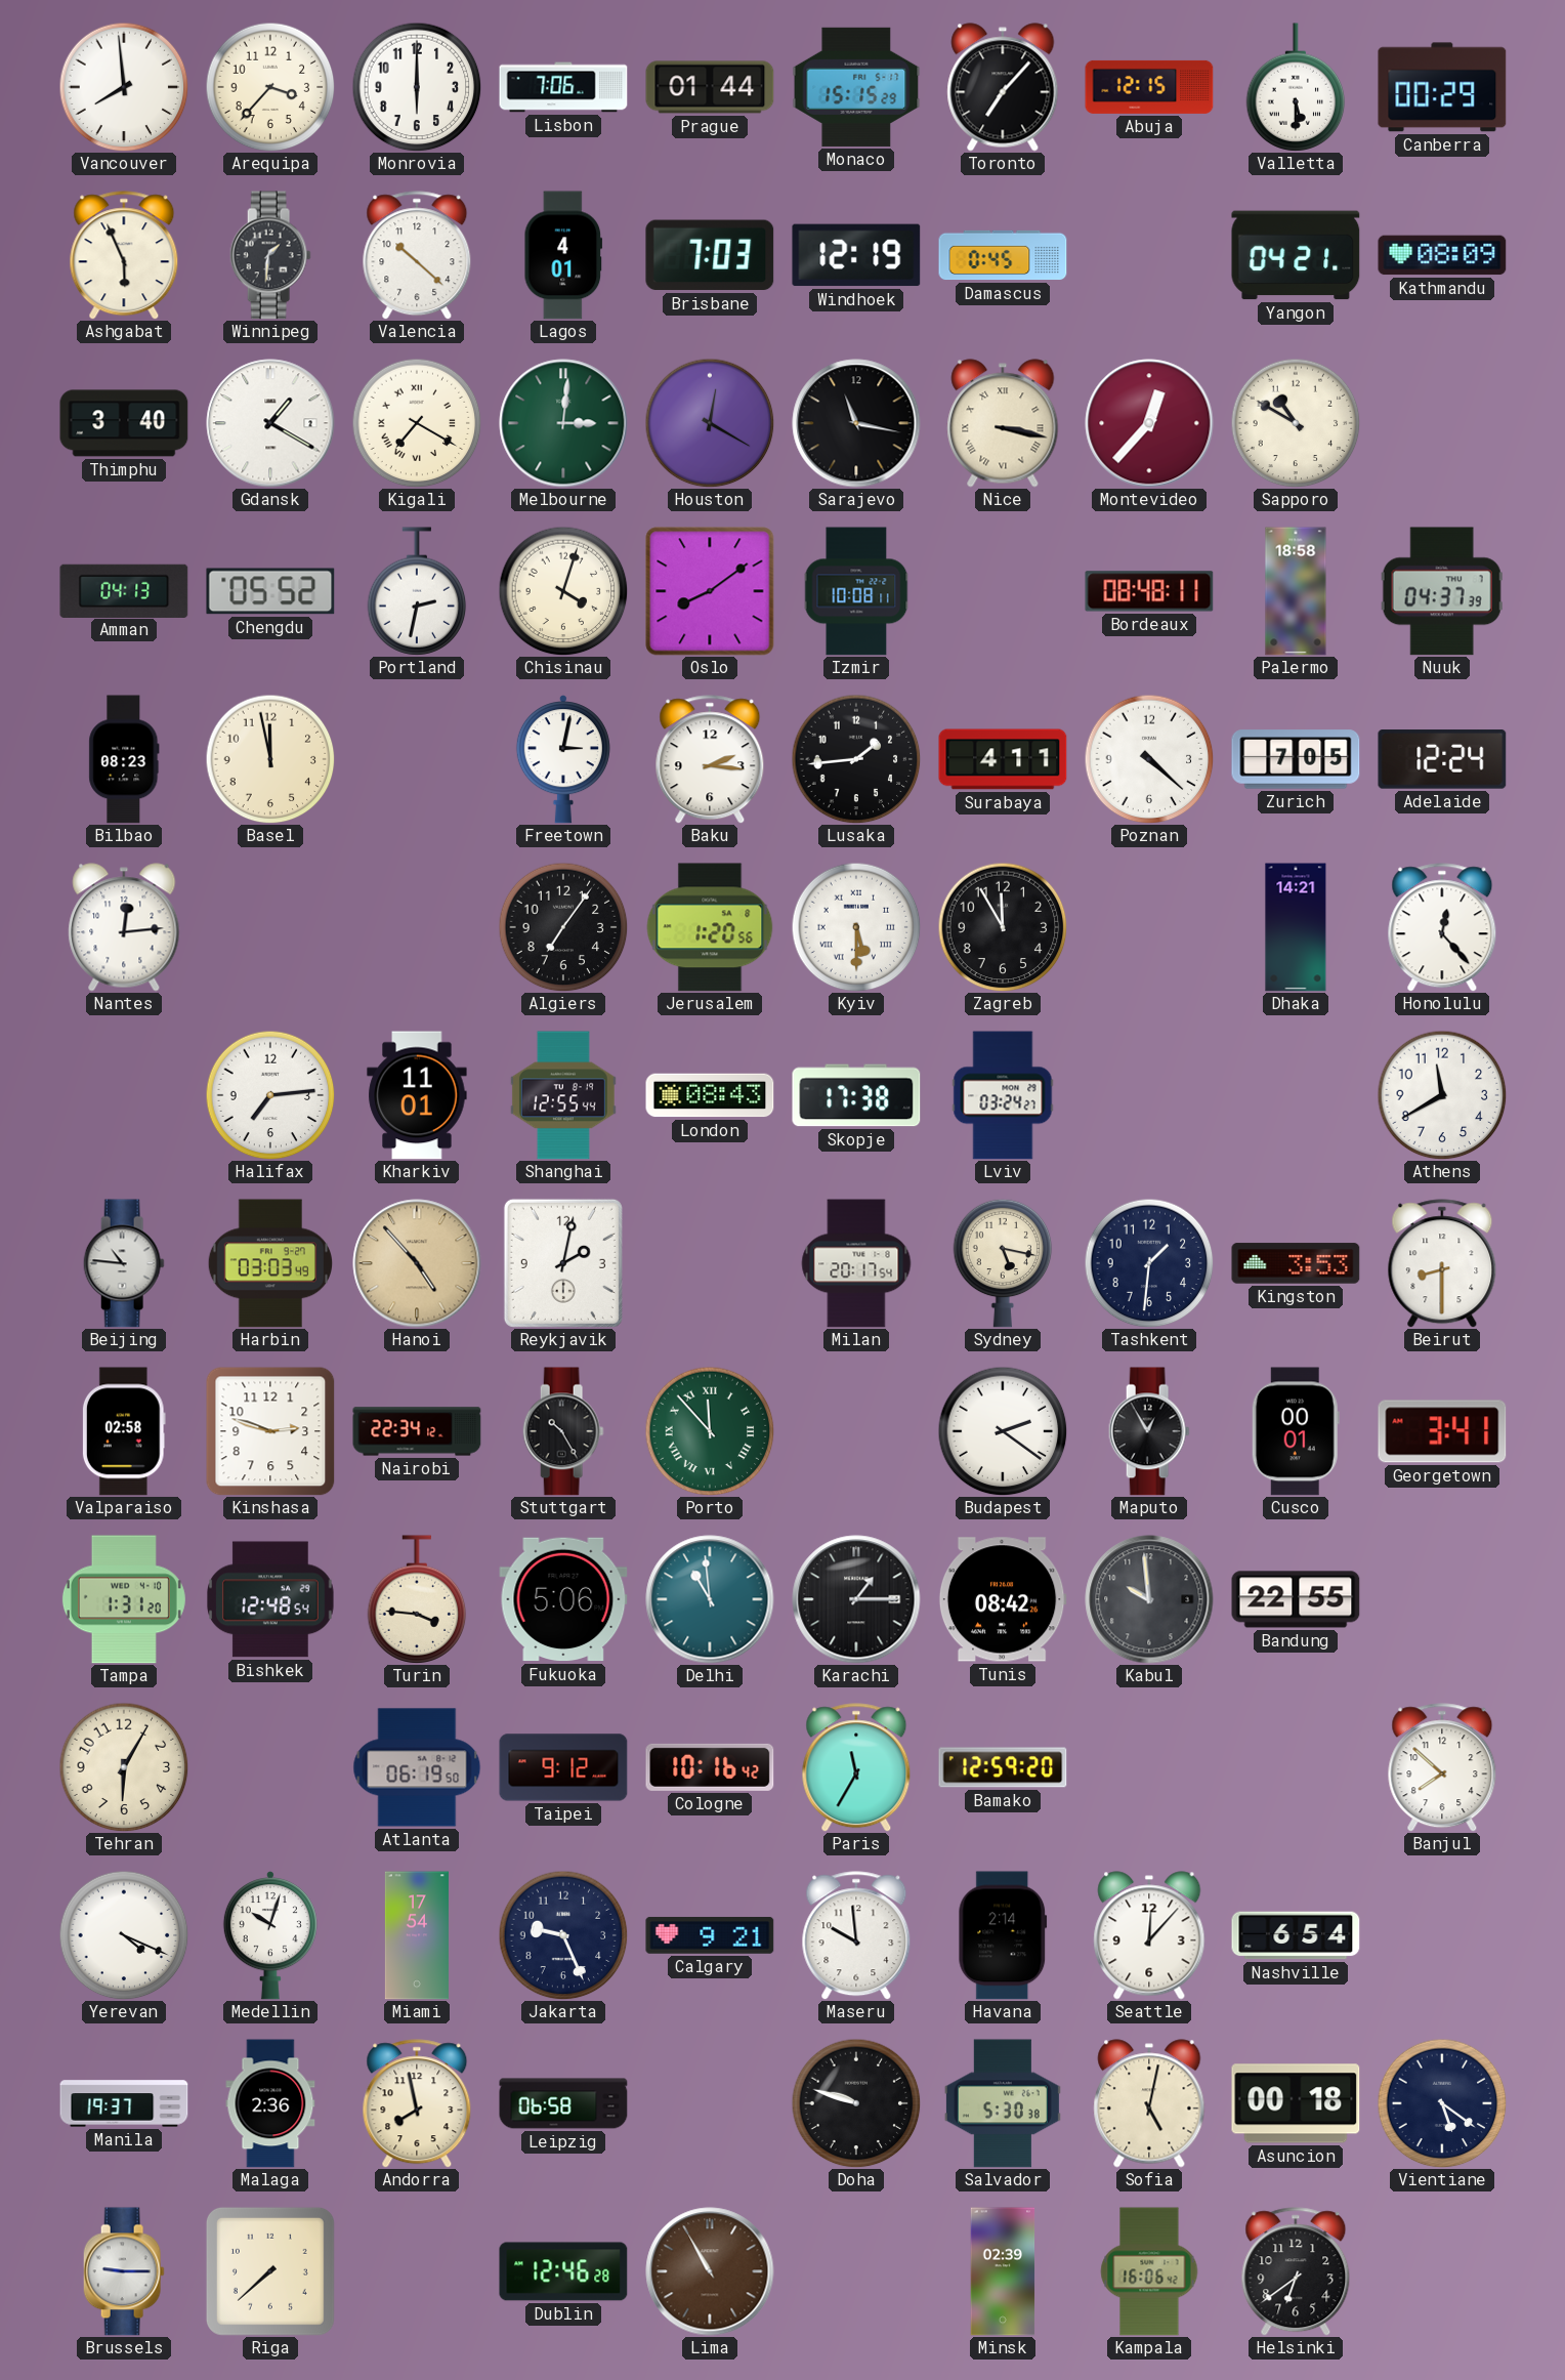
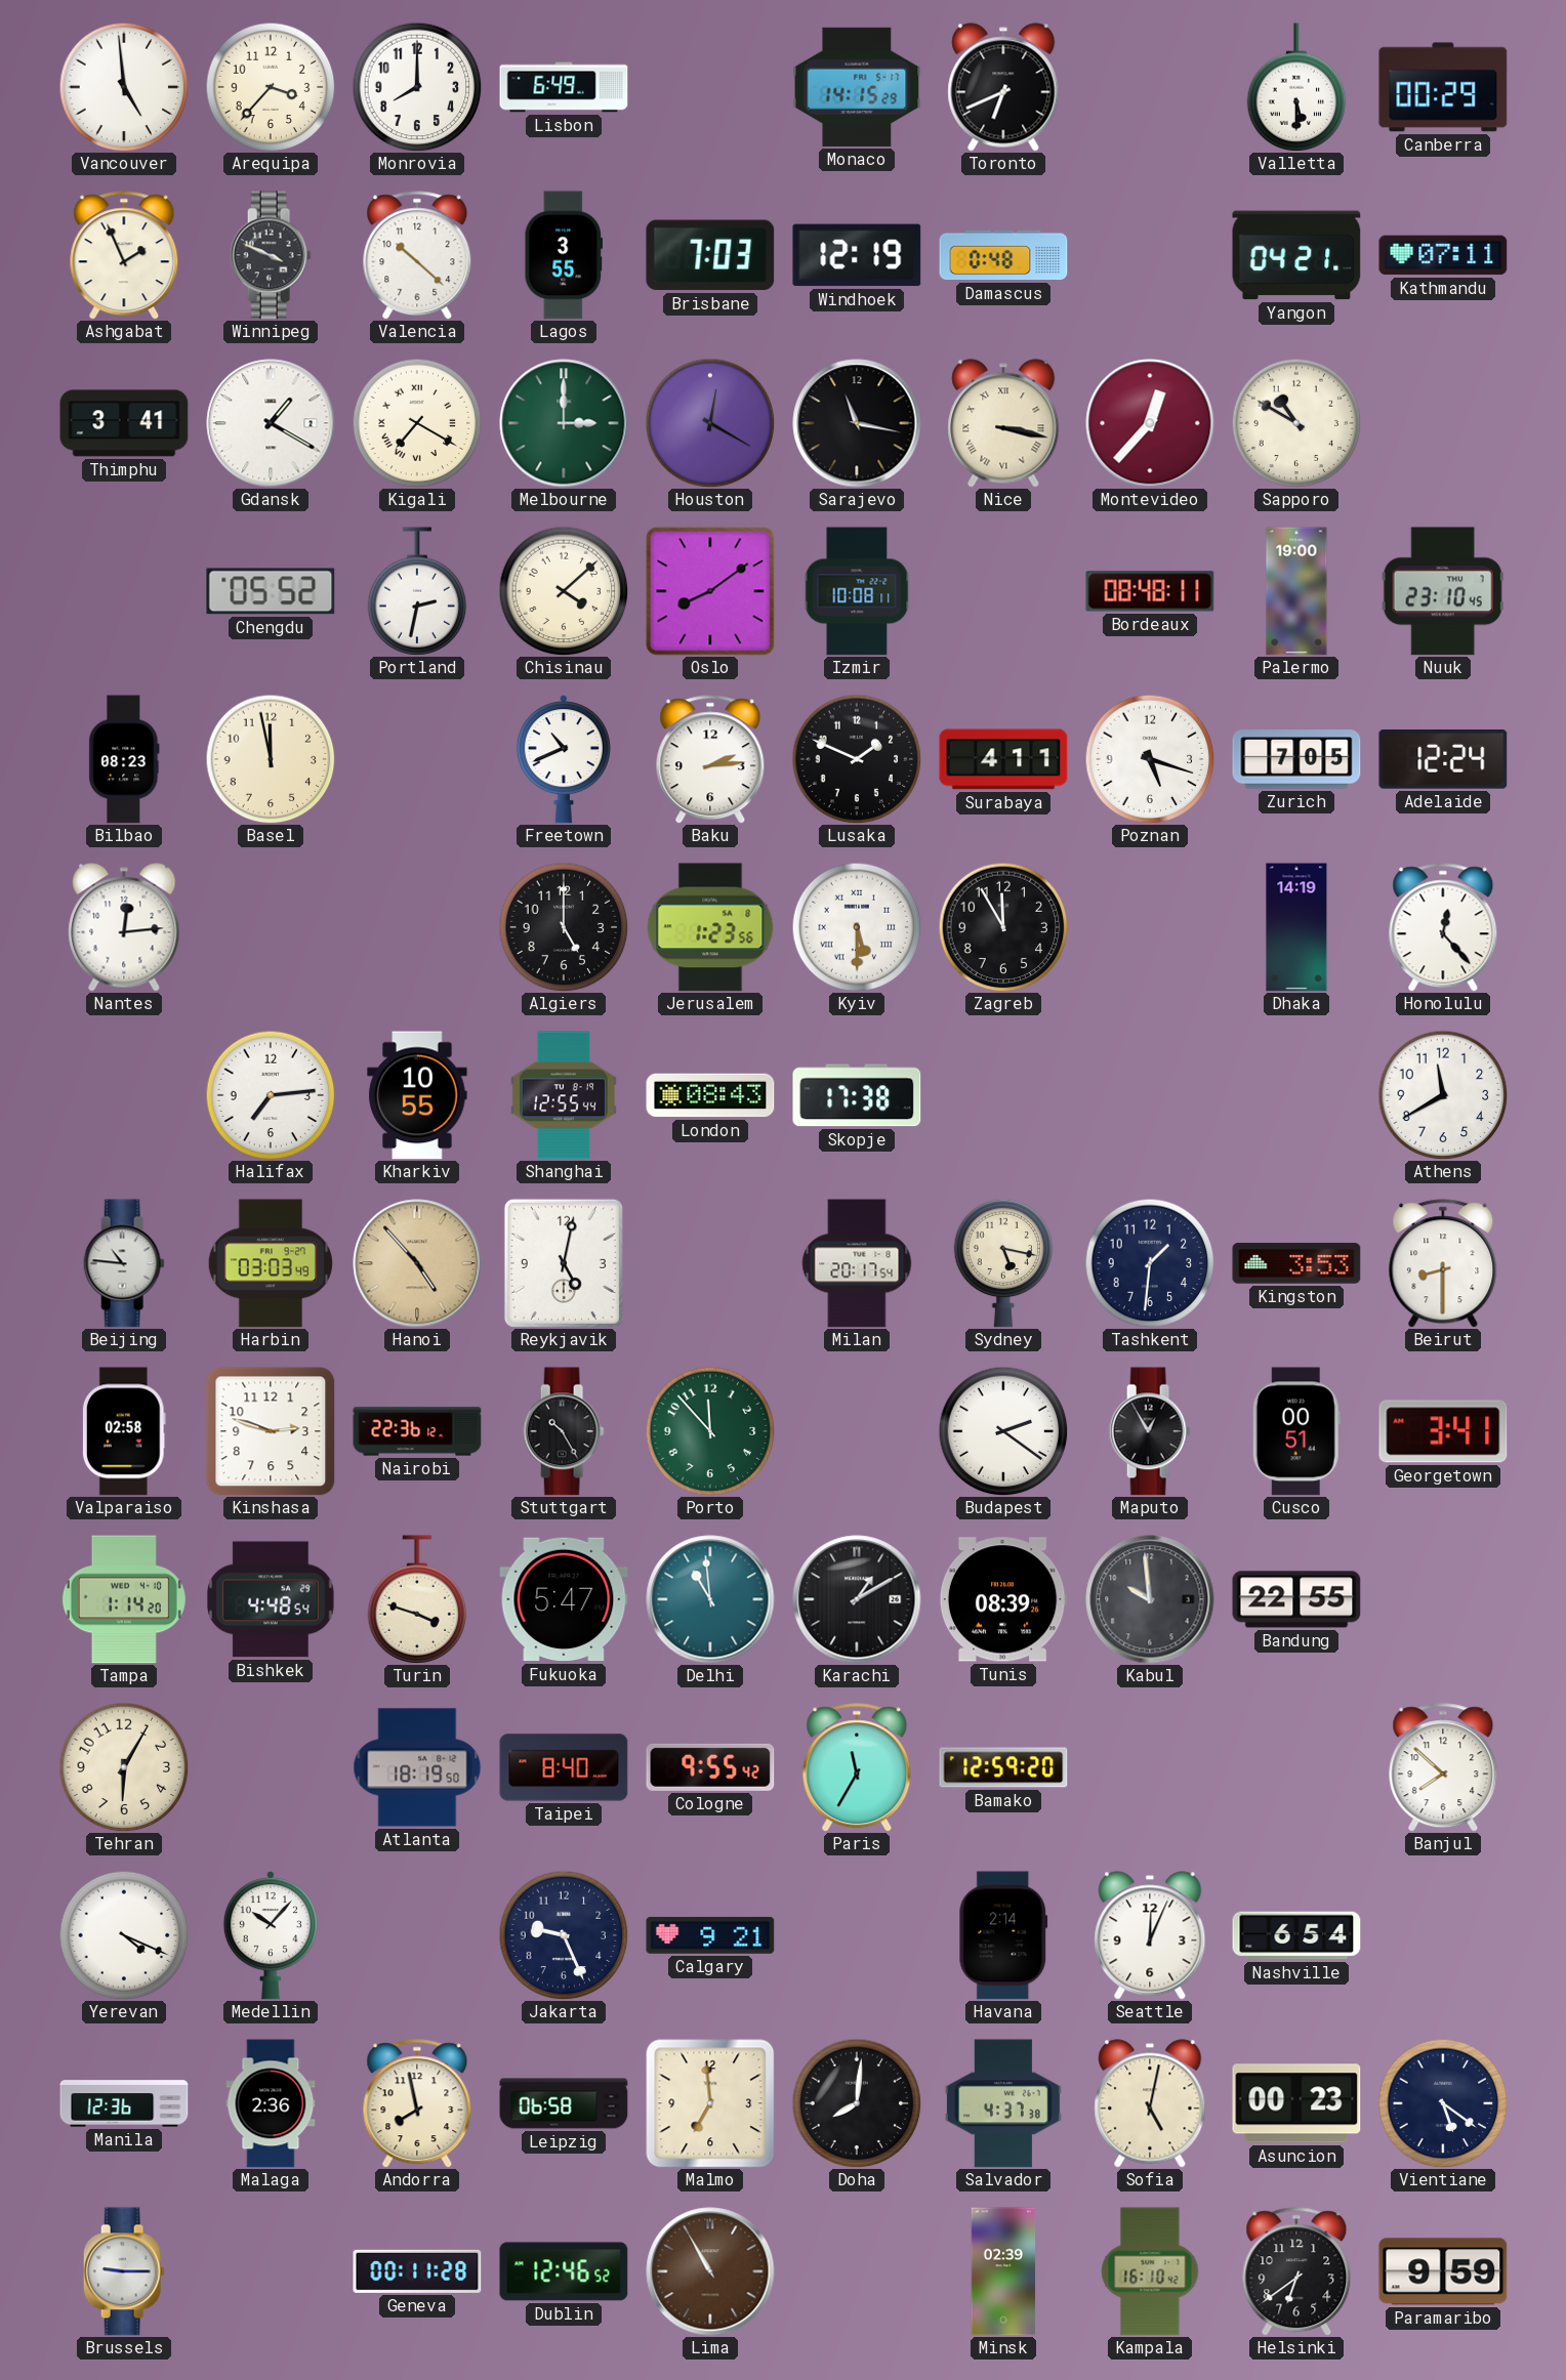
Vancouver: 7:59 -> 4:59 (124, 87)
Monrovia: 6:00 -> 8:00 (417, 87)
Lisbon: 7:06 -> 6:49 (564, 87)
Prague: 01:44 -> none (710, 87)
Monaco: 15:15 -> 14:15 (857, 87)
Toronto: 7:07 -> 6:41 (1003, 87)
Abuja: 12:15 -> none (1149, 87)
Ashgabat: 5:56 -> 1:56 (124, 255)
Winnipeg: 1:31 -> 3:49 (271, 255)
Lagos: 4:01 -> 3:55 (564, 255)
Damascus: 0:45 -> 0:48 (1003, 255)
Kathmandu: 08:09 -> 07:11 (1443, 255)
Thimphu: 3:40 -> 3:41 (124, 423)
Melbourne: 3:01 -> 3:00 (564, 423)
Amman: 04:13 -> none (124, 590)
Chisinau: 4:03 -> 4:08 (564, 591)
Palermo: 18:58 -> 19:00 (1296, 591)
Nuuk: 04:37 -> 23:10 (1443, 591)
Freetown: 3:02 -> 10:41 (564, 759)
Baku: 2:16 -> 2:14 (710, 759)
Lusaka: 1:44 -> 1:49 (857, 759)
Poznan: 4:22 -> 5:18 (1150, 759)
Algiers: 7:06 -> 5:00 (564, 927)
Jerusalem: 1:20 -> 1:23 (710, 927)
Dhaka: 14:21 -> 14:19 (1296, 927)
Kharkiv: 11:01 -> 10:55 (417, 1095)
Lviv: 03:24 -> none (1003, 1095)
Reykjavik: 2:02 -> 5:02 (564, 1263)
Nairobi: 22:34 -> 22:36 (417, 1431)
Porto numerals: Roman -> Arabic (710, 1431)
Cusco: 00:01 -> 00:51 (1296, 1431)
Tampa: 1:31 -> 1:14 (124, 1599)
Bishkek: 12:48 -> 4:48 (272, 1599)
Turin: 3:46 -> 3:48 (417, 1599)
Fukuoka: 5:06 -> 5:47 (564, 1599)
Karachi: 1:15 -> 1:10 (857, 1599)
Tunis: 08:42 -> 08:39 (1003, 1599)
Atlanta: 06:19 -> 18:19 (417, 1767)
Taipei: 9:12 -> 8:40 (564, 1767)
Cologne: 10:16 -> 9:55 (710, 1767)
Medellin: 10:03 -> 10:07 (271, 1935)
Miami: 17:54 -> none (417, 1935)
Maseru: 9:59 -> none (856, 1935)
Seattle: 12:07 -> 12:04 (1150, 1935)
Manila: 19:37 -> 12:36 (124, 2103)
Malmo: none -> 6:59 (710, 2103)
Doha: 9:48 -> 8:01 (857, 2103)
Salvador: 5:30 -> 4:37 (1003, 2103)
Asuncion: 00:18 -> 00:23 (1296, 2103)
Riga: 7:38 -> none (270, 2271)
Geneva: none -> 00:11 (417, 2271)
Dublin: 12:46:28 -> 12:46:52 (564, 2271)
Kampala: 16:06 -> 16:10 (1150, 2271)
Paramaribo: none -> 9:59 (1443, 2271)
